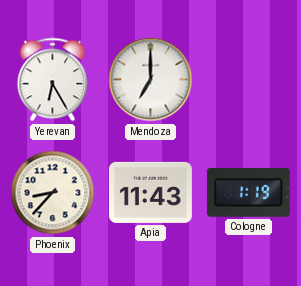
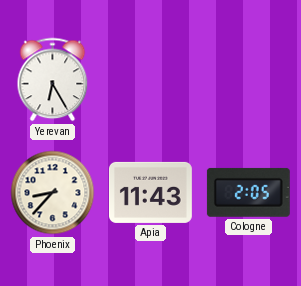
Mendoza: 7:00 -> none (151, 80)
Cologne: 1:19 -> 2:05 (248, 192)
